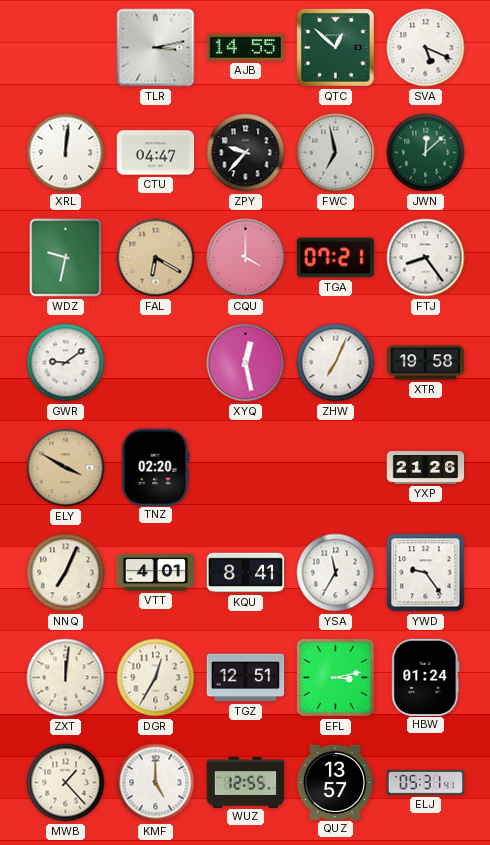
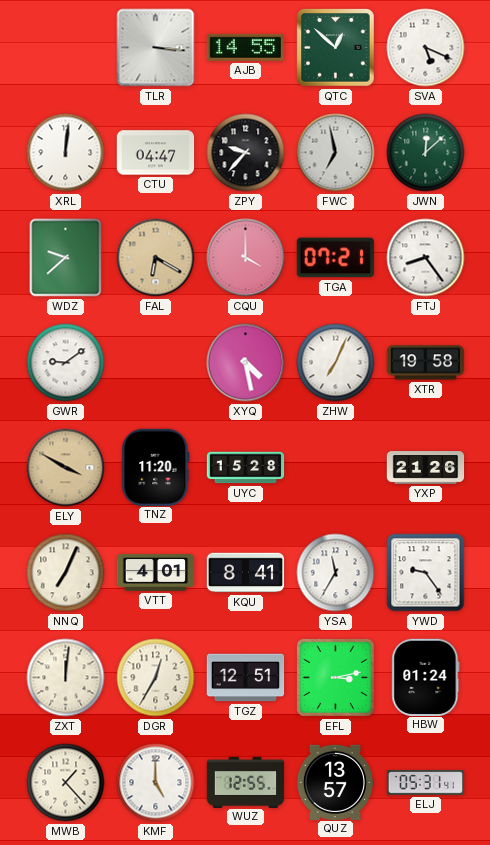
TLR: 3:13 -> 3:16 (156, 48)
WDZ: 9:32 -> 9:38 (66, 258)
XYQ: 12:28 -> 4:28 (246, 363)
TNZ: 02:20 -> 11:20 (156, 467)
UYC: none -> 15:28 (246, 468)
